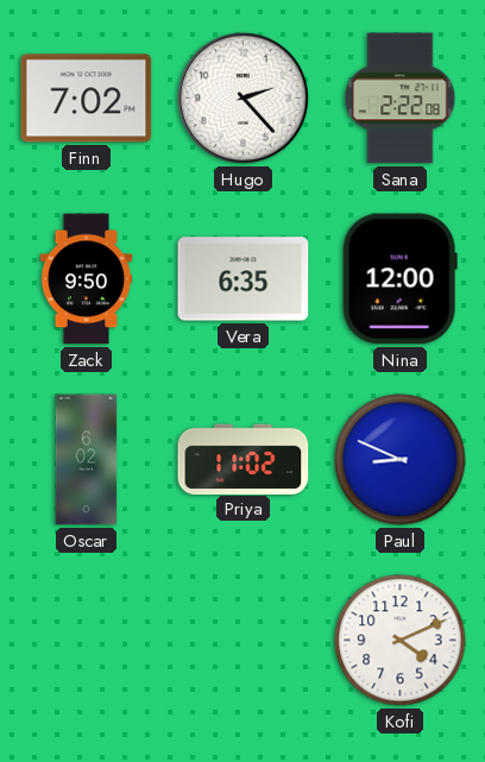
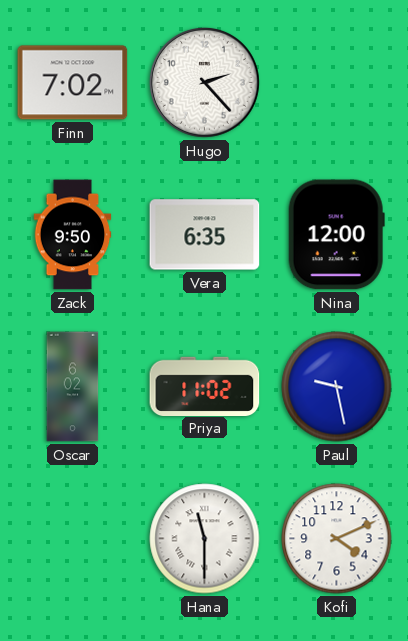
Sana: 2:22 -> none (401, 99)
Paul: 8:49 -> 9:28 (337, 387)
Hana: none -> 11:30 (205, 539)
